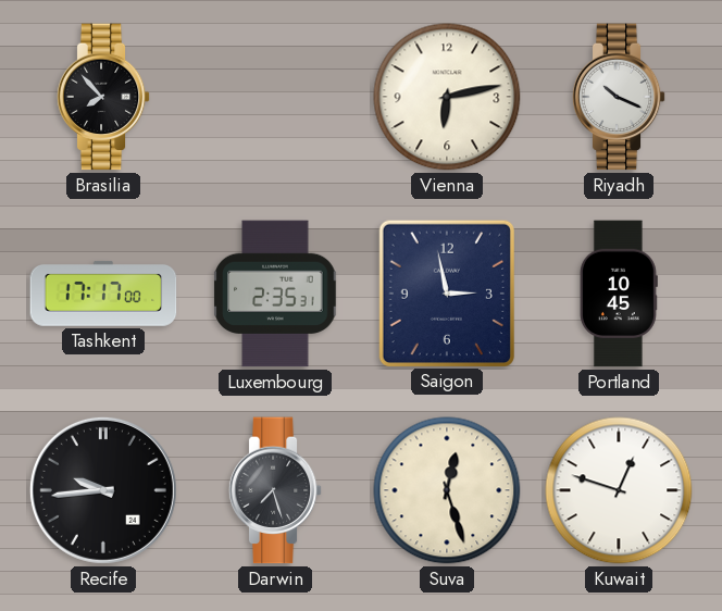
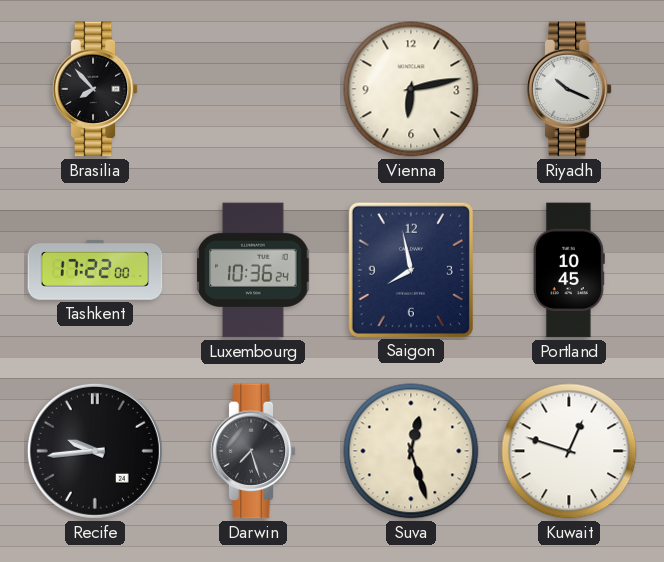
Tashkent: 17:17 -> 17:22 (95, 270)
Luxembourg: 2:35 -> 10:36 (253, 270)
Saigon: 2:58 -> 7:58 (410, 269)
